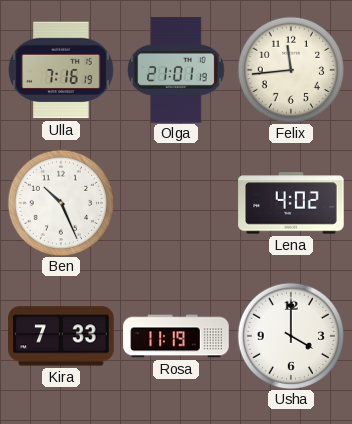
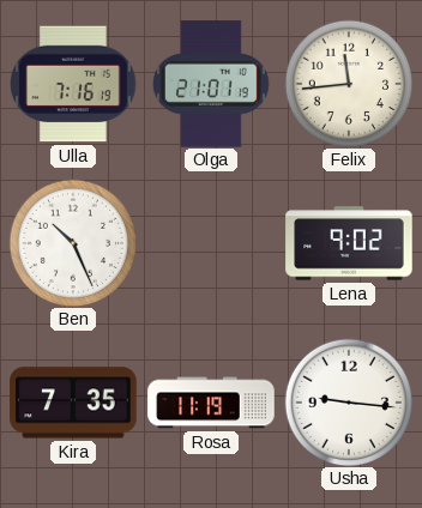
Lena: 4:02 -> 9:02 (349, 243)
Kira: 7:33 -> 7:35 (73, 403)
Usha: 4:00 -> 9:16 (348, 401)
